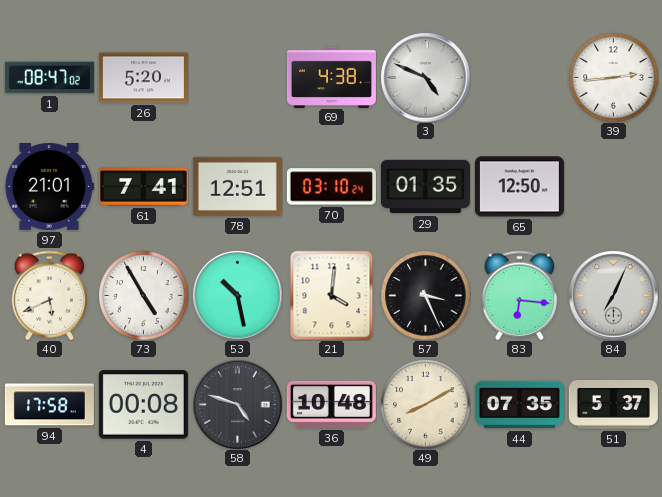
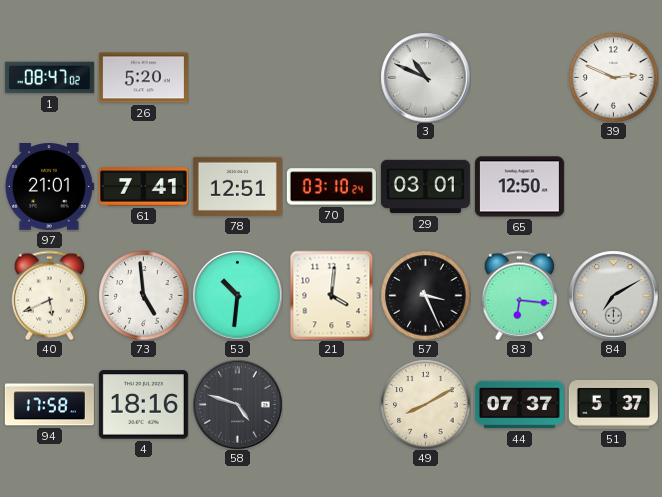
69: 4:38 -> none (331, 77)
3: 4:49 -> 10:49 (425, 77)
39: 2:44 -> 2:49 (613, 77)
29: 01:35 -> 03:01 (425, 187)
73: 4:55 -> 4:59 (143, 295)
53: 10:28 -> 10:31 (237, 295)
84: 7:04 -> 7:10 (613, 295)
4: 00:08 -> 18:16 (143, 405)
36: 10:48 -> none (331, 404)
44: 07:35 -> 07:37 (519, 405)
